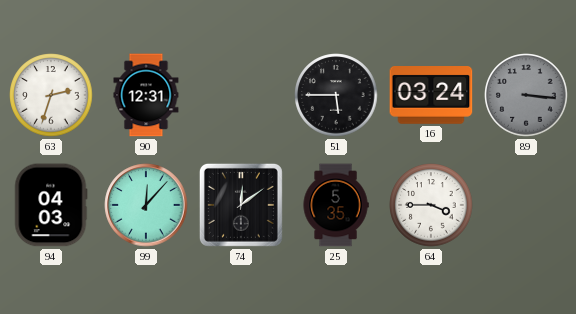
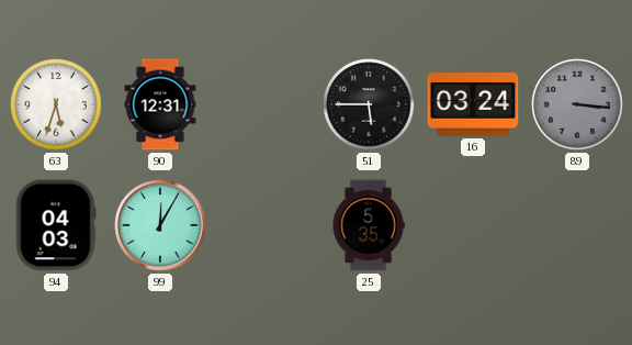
63: 2:33 -> 5:33 (56, 104)
99: 12:07 -> 12:05 (160, 225)
74: 12:09 -> none (241, 205)
64: 3:45 -> none (431, 205)
